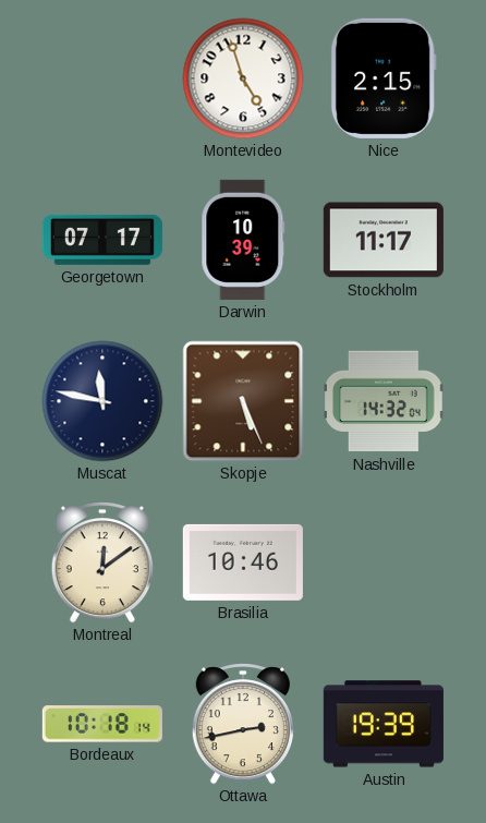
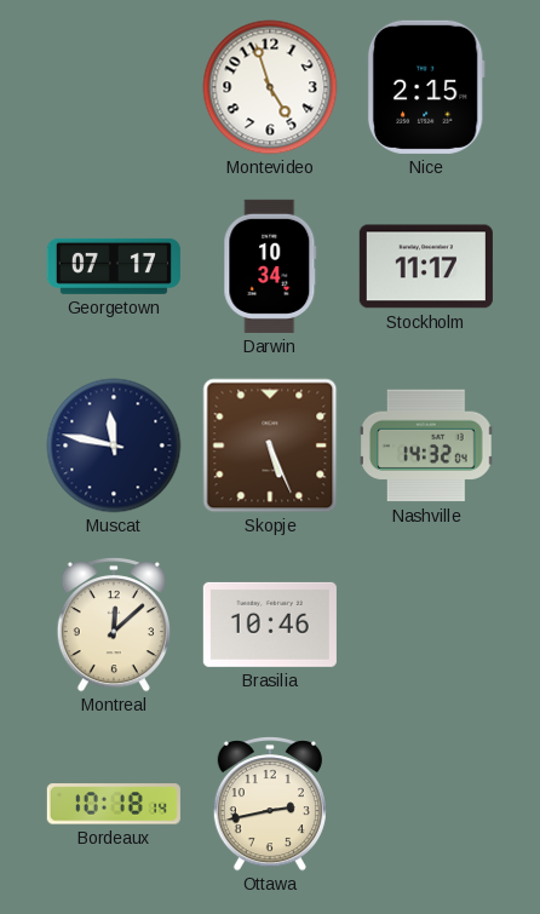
Darwin: 10:39 -> 10:34 (270, 266)
Montreal: 12:09 -> 12:08 (114, 625)
Austin: 19:39 -> none (384, 724)
